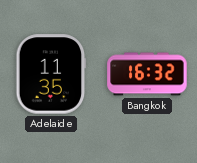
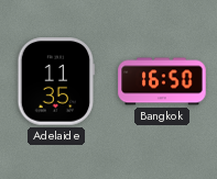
Bangkok: 16:32 -> 16:50 (162, 81)
